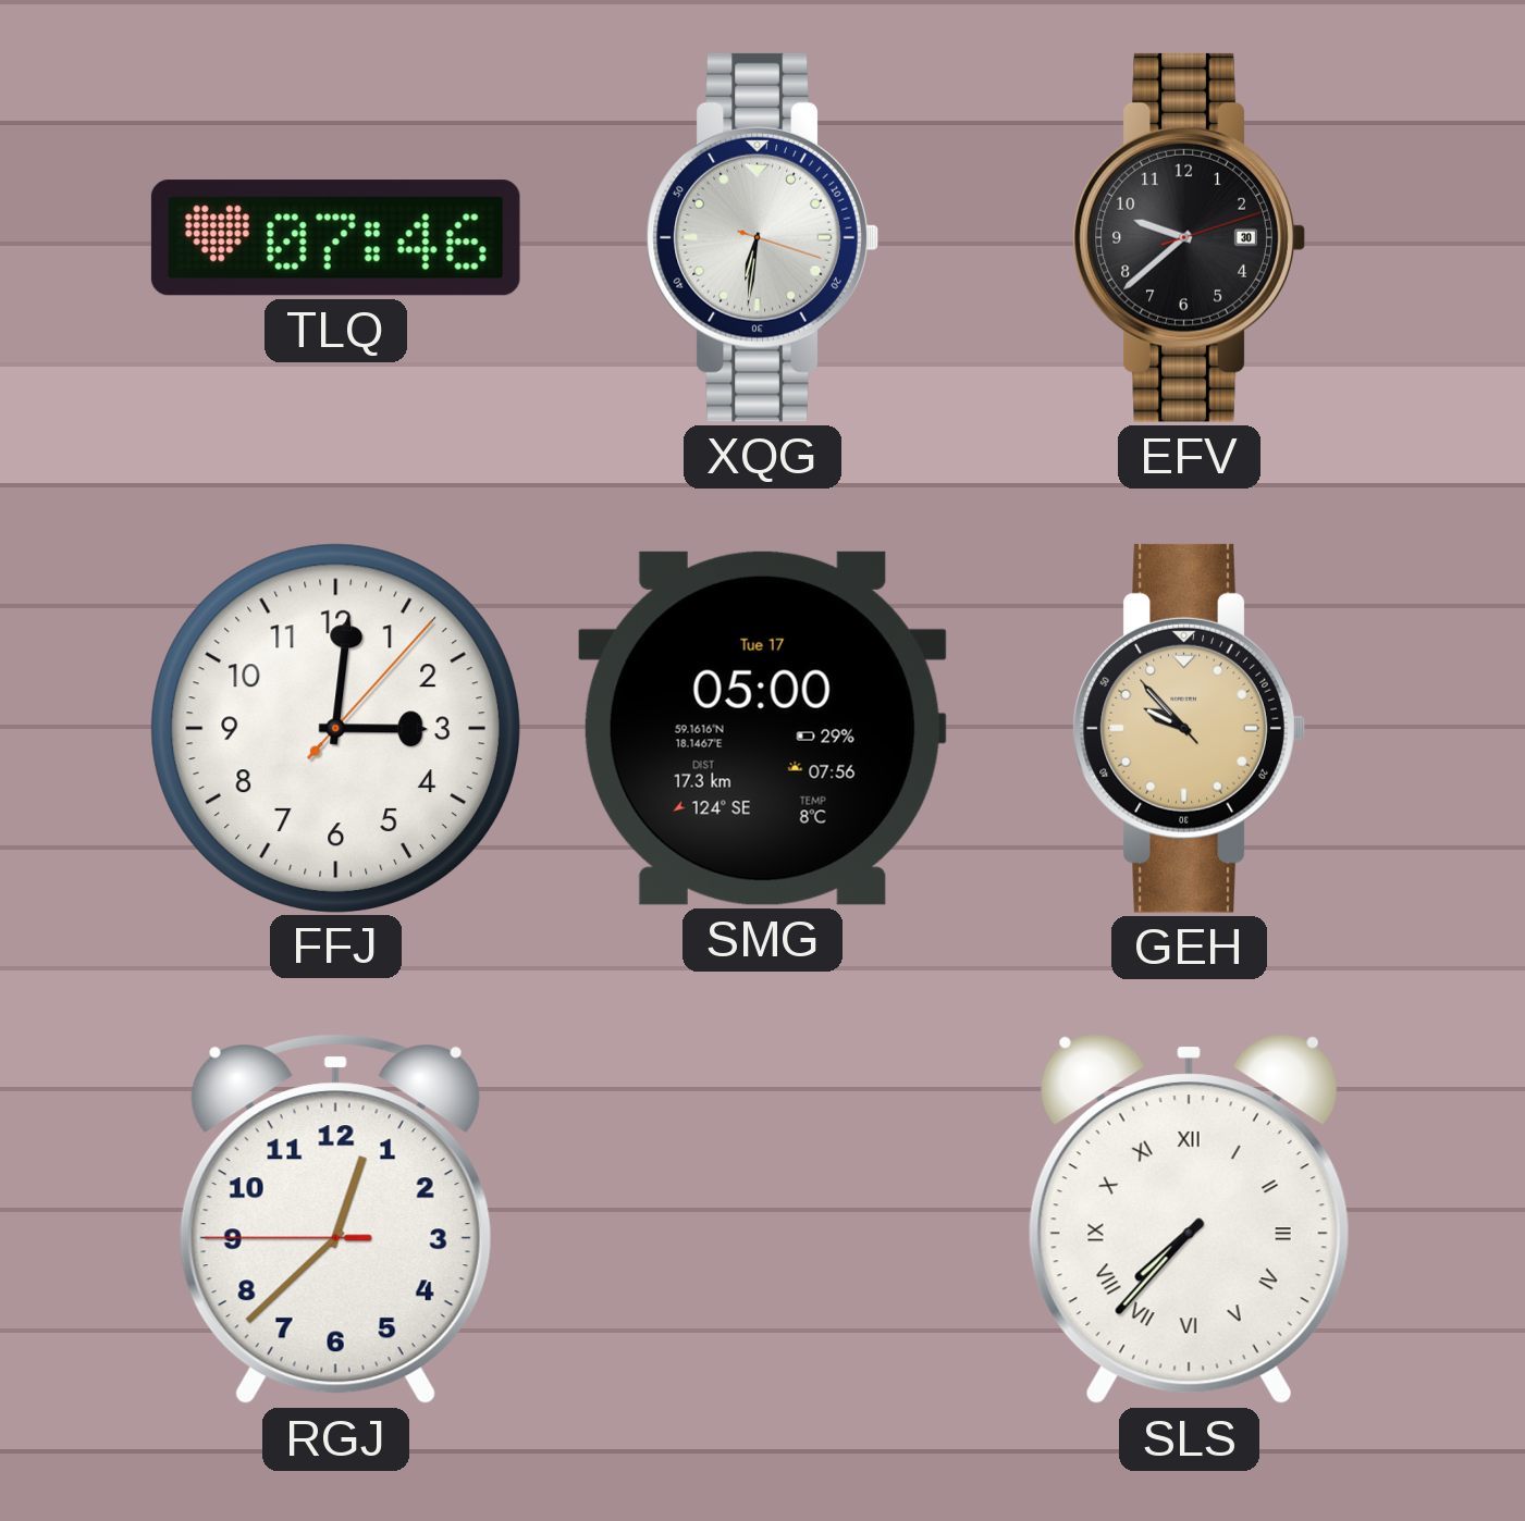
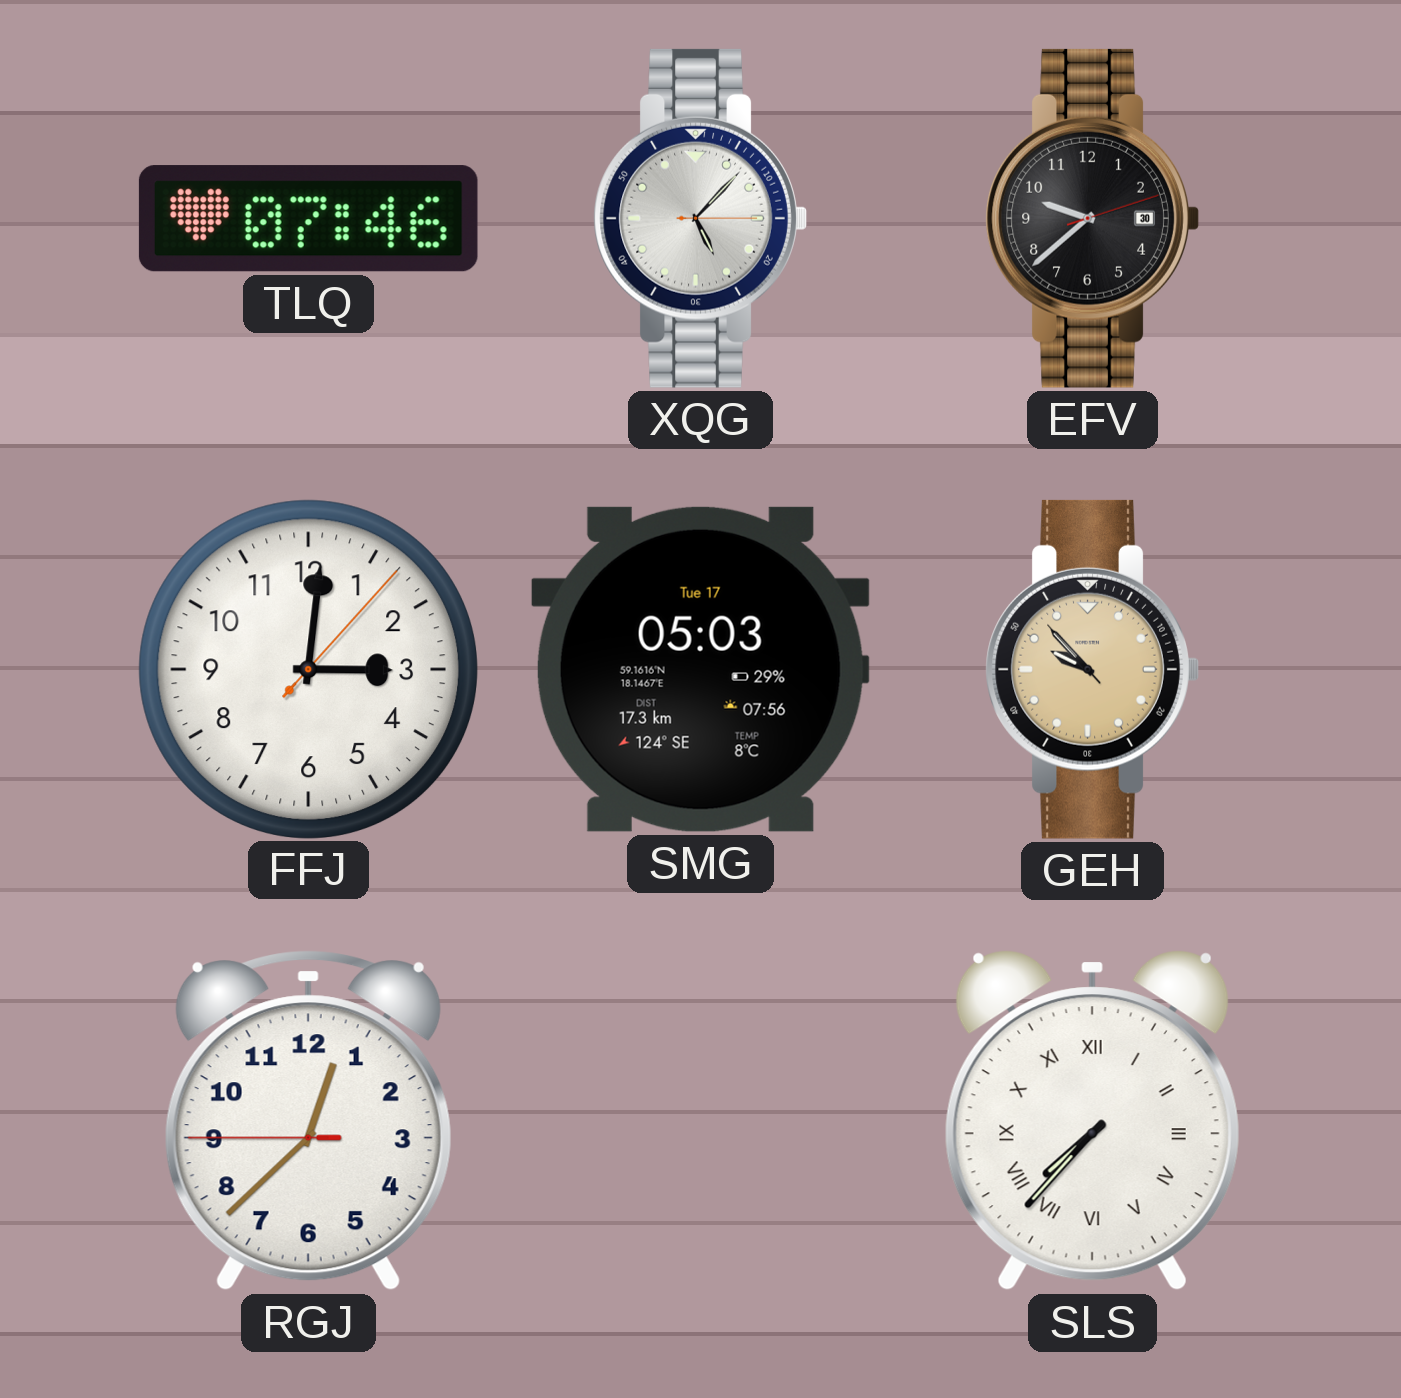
XQG: 6:31 -> 5:07 (700, 218)
SMG: 05:00 -> 05:03 (700, 669)
